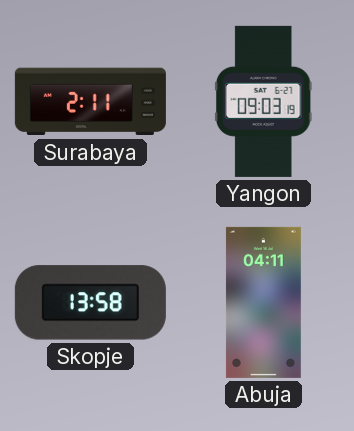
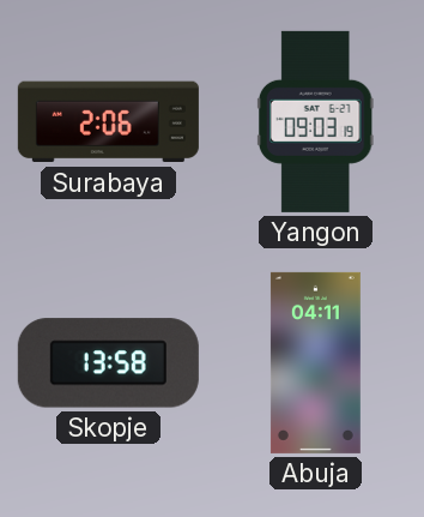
Surabaya: 2:11 -> 2:06 (108, 122)
